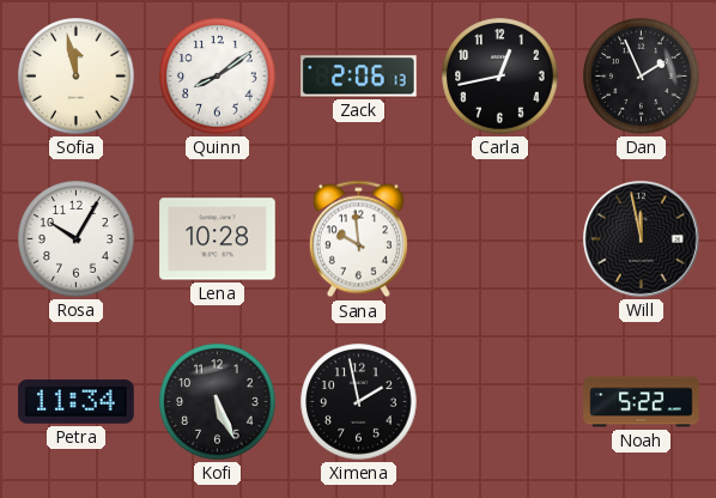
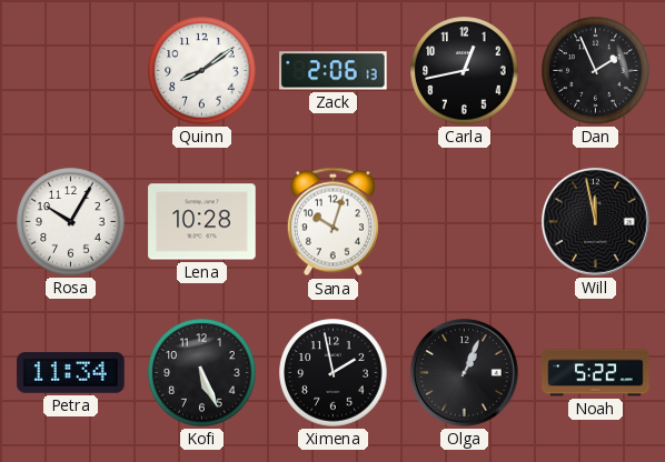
Sofia: 11:58 -> none (77, 77)
Sana: 9:59 -> 10:03 (332, 222)
Olga: none -> 1:04 (464, 372)
